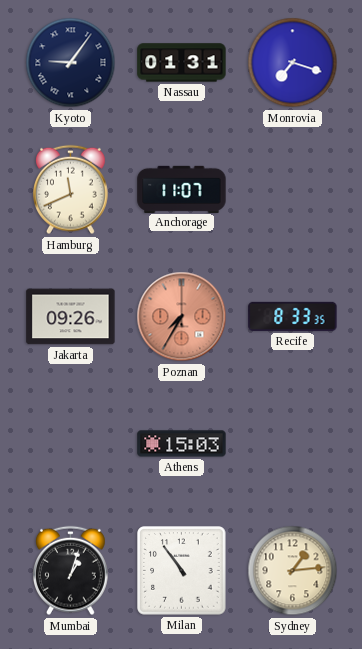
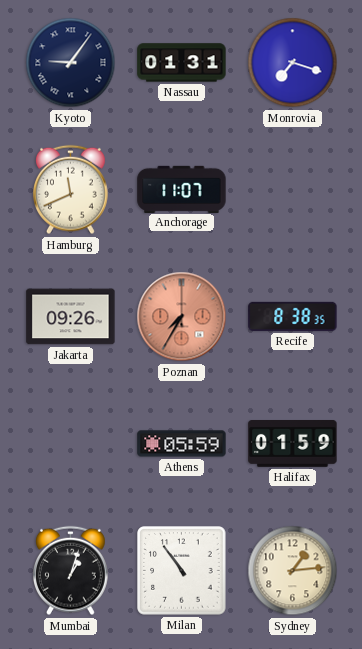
Recife: 8:33 -> 8:38 (293, 316)
Athens: 15:03 -> 05:59 (182, 444)
Halifax: none -> 01:59 (293, 444)
